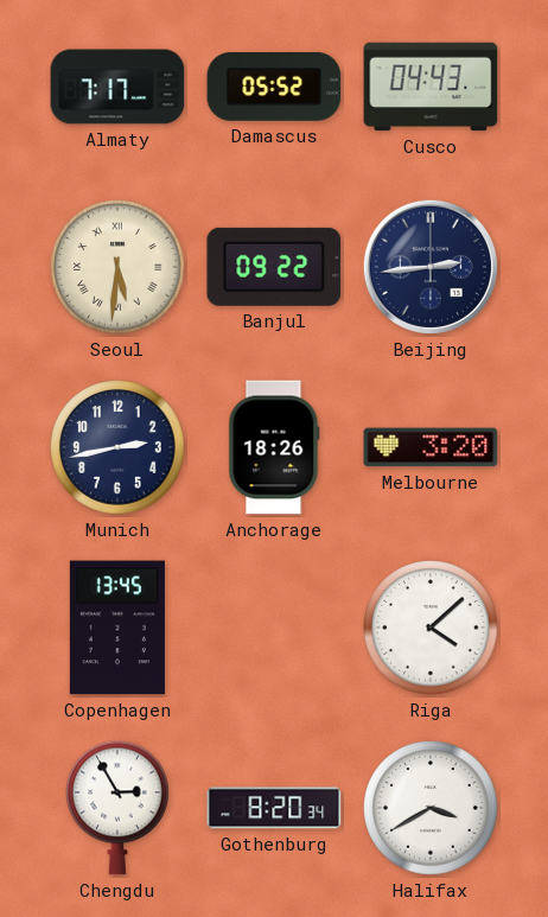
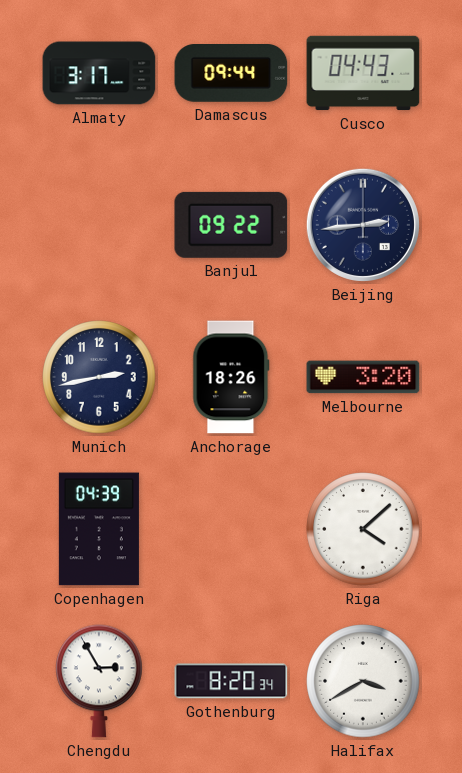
Almaty: 7:17 -> 3:17 (99, 73)
Damascus: 05:52 -> 09:44 (231, 74)
Seoul: 5:31 -> none (117, 267)
Copenhagen: 13:45 -> 04:39 (99, 529)
